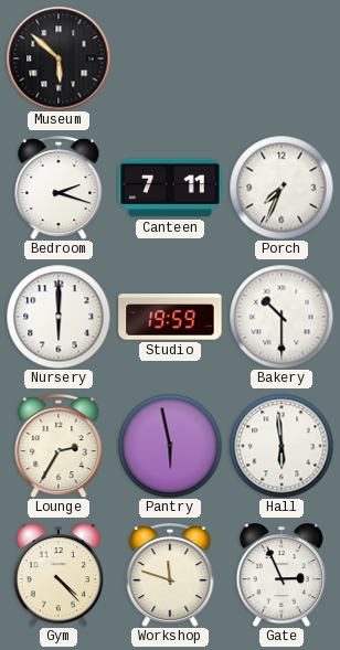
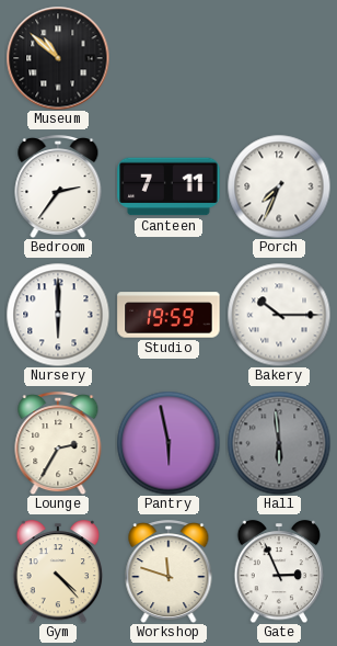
Museum: 5:52 -> 10:52 (58, 58)
Bedroom: 2:18 -> 2:36 (58, 188)
Bakery: 10:30 -> 10:15 (279, 315)
Hall dial: white -> grey (279, 443)
